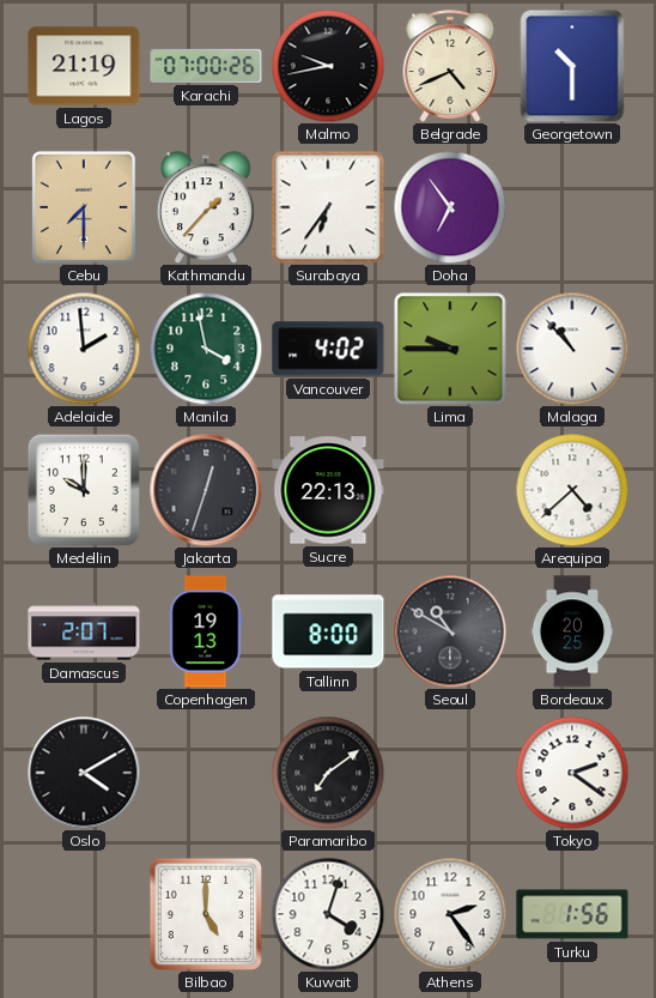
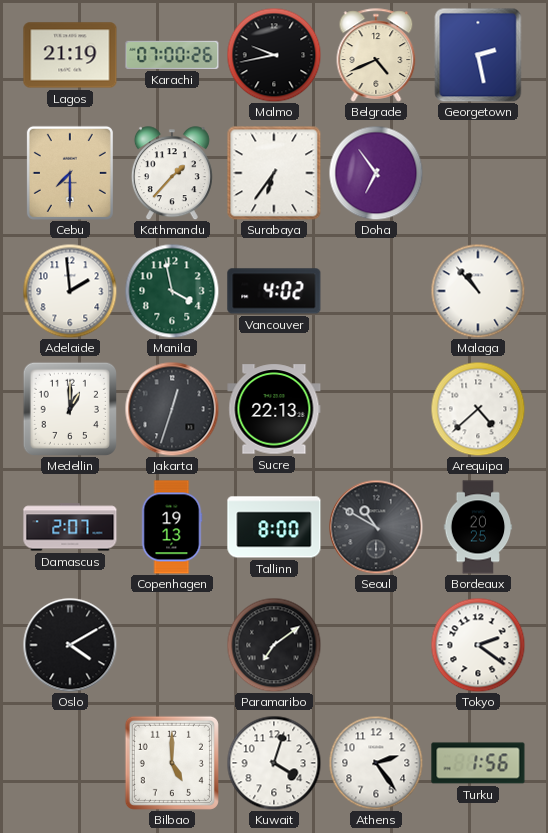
Georgetown: 10:30 -> 2:28 (478, 55)
Lima: 9:45 -> none (450, 349)
Medellin: 10:00 -> 1:00 (70, 409)
